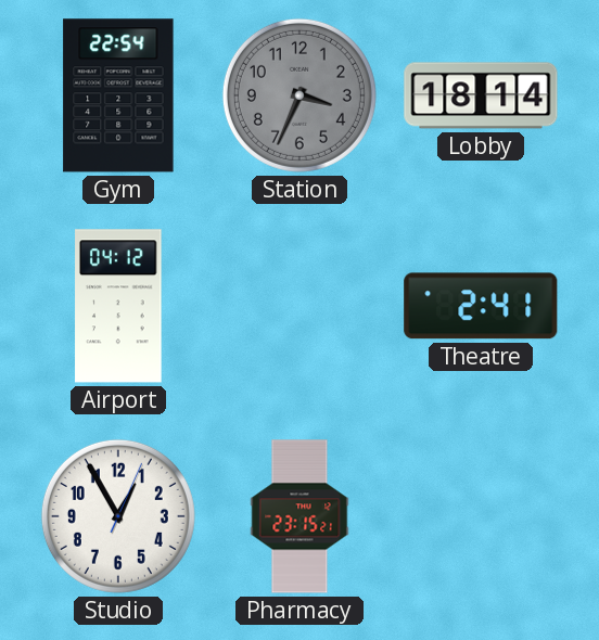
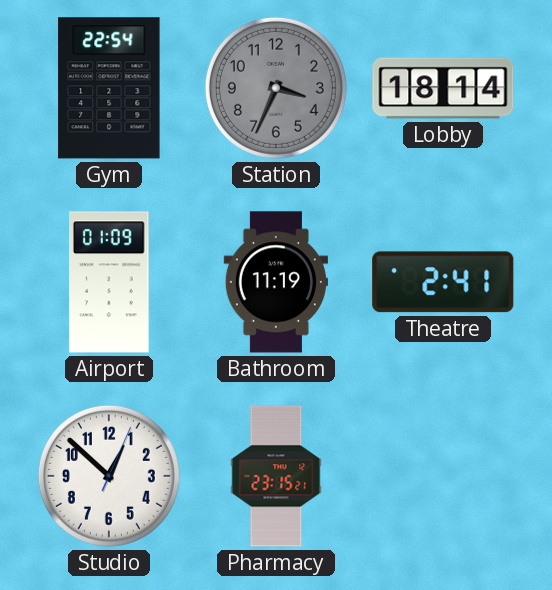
Airport: 04:12 -> 01:09 (109, 282)
Bathroom: none -> 11:19 (276, 282)
Studio: 12:55 -> 12:52 (109, 476)
